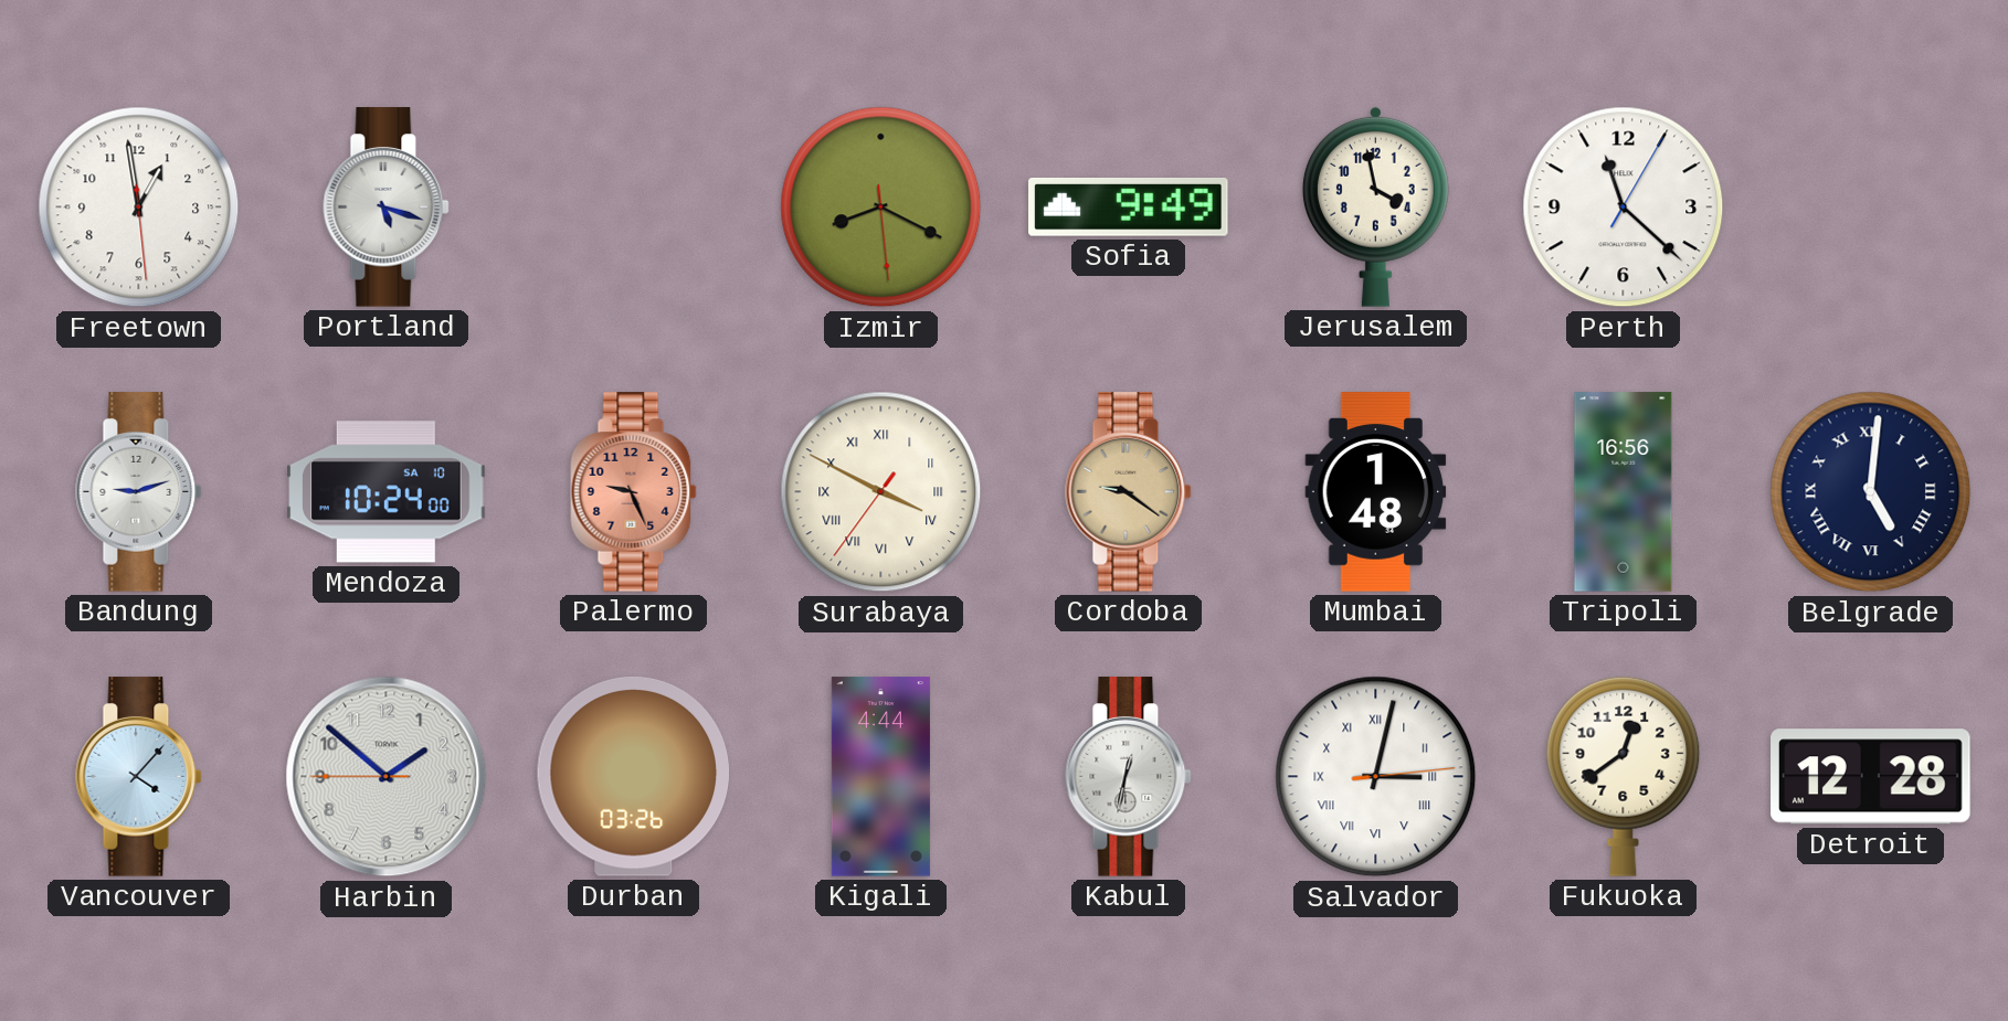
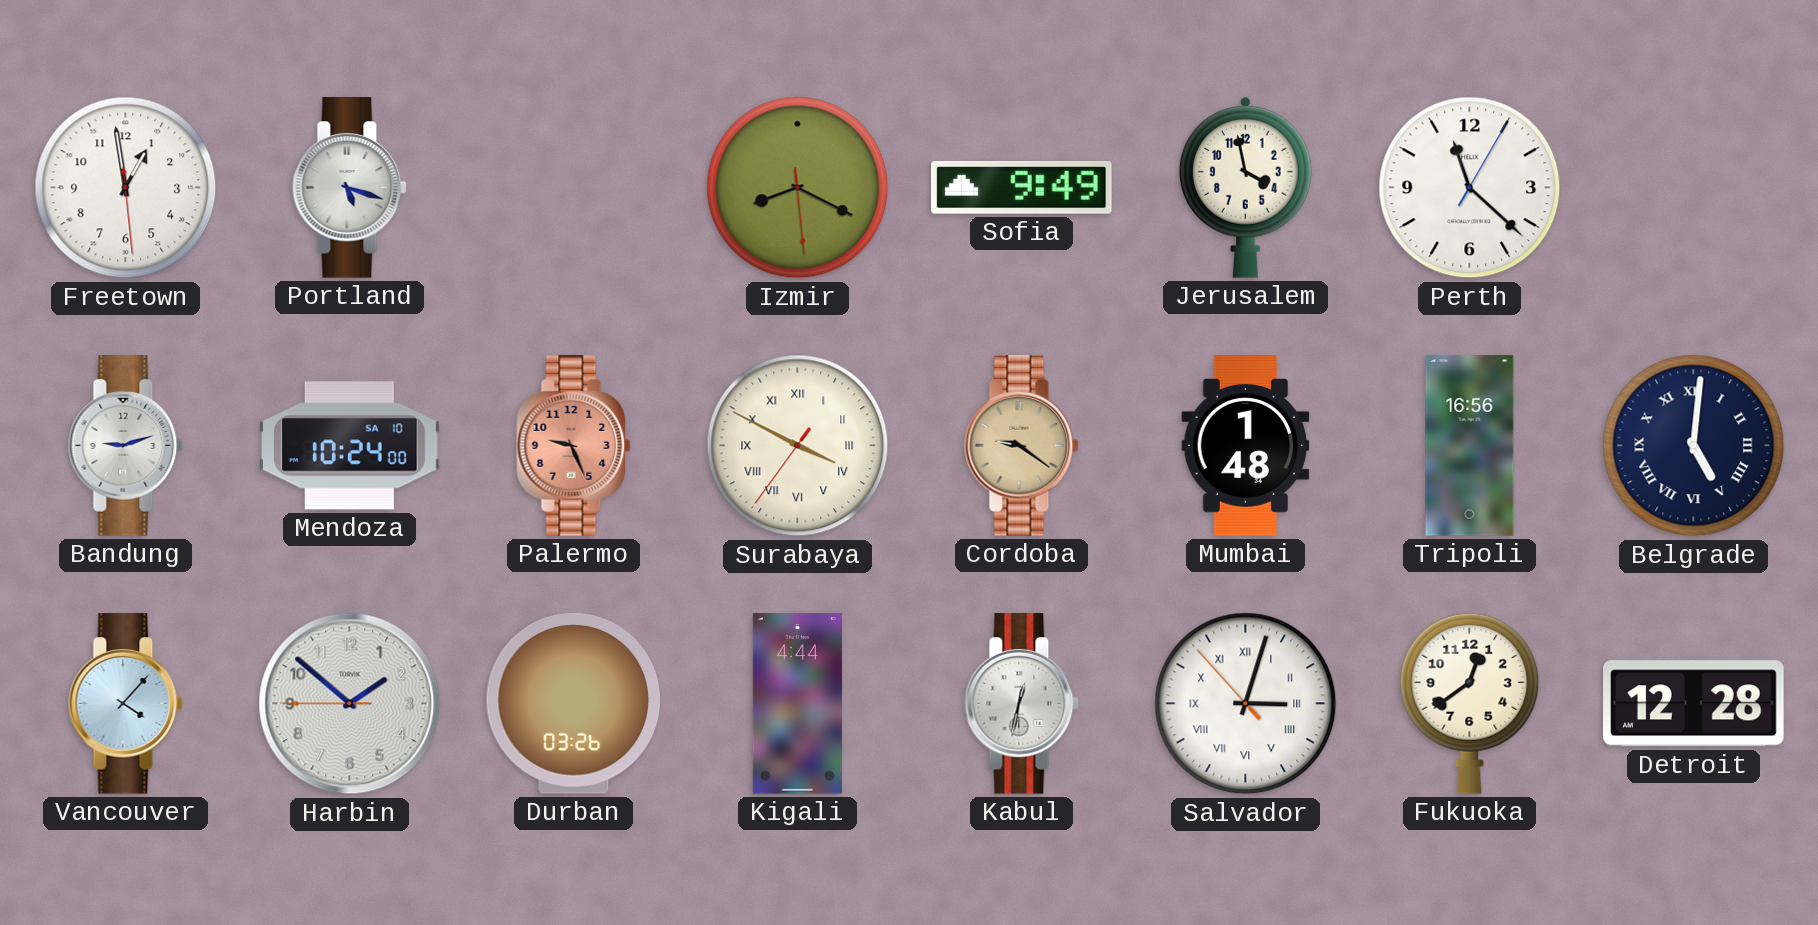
Salvador: 3:02:14 -> 3:02:53 (1246, 704)
